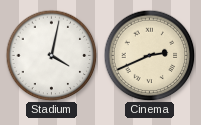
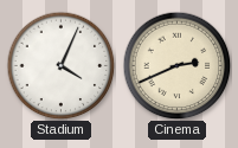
Stadium: 4:02 -> 4:04 (60, 65)
